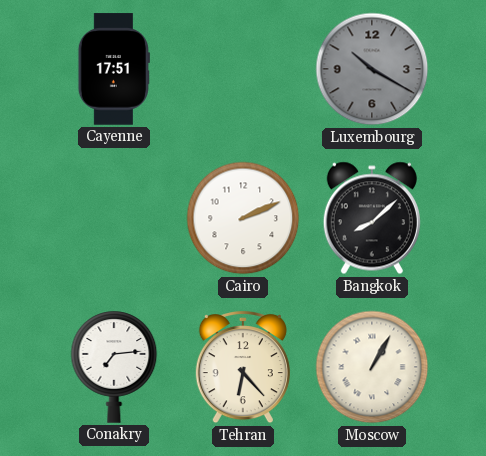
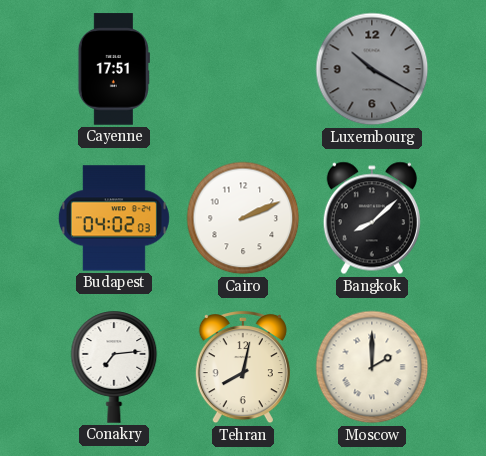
Budapest: none -> 04:02 (114, 218)
Tehran: 6:23 -> 8:02 (243, 368)
Moscow: 1:05 -> 2:00 (372, 367)
